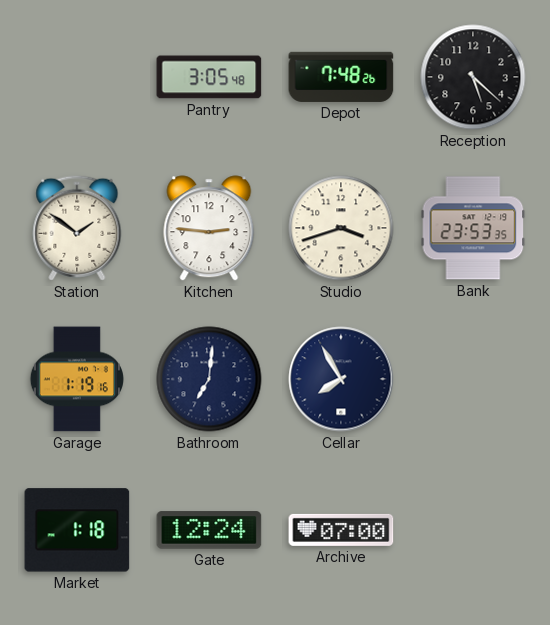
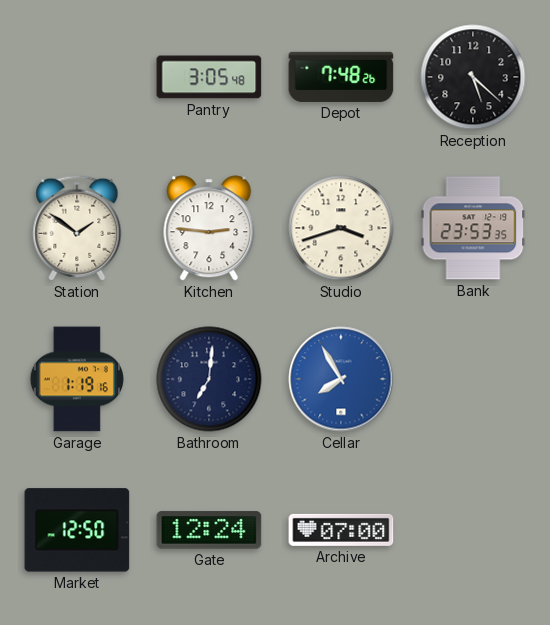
Cellar dial: navy -> blue (341, 379)
Market: 1:18 -> 12:50 (77, 530)
